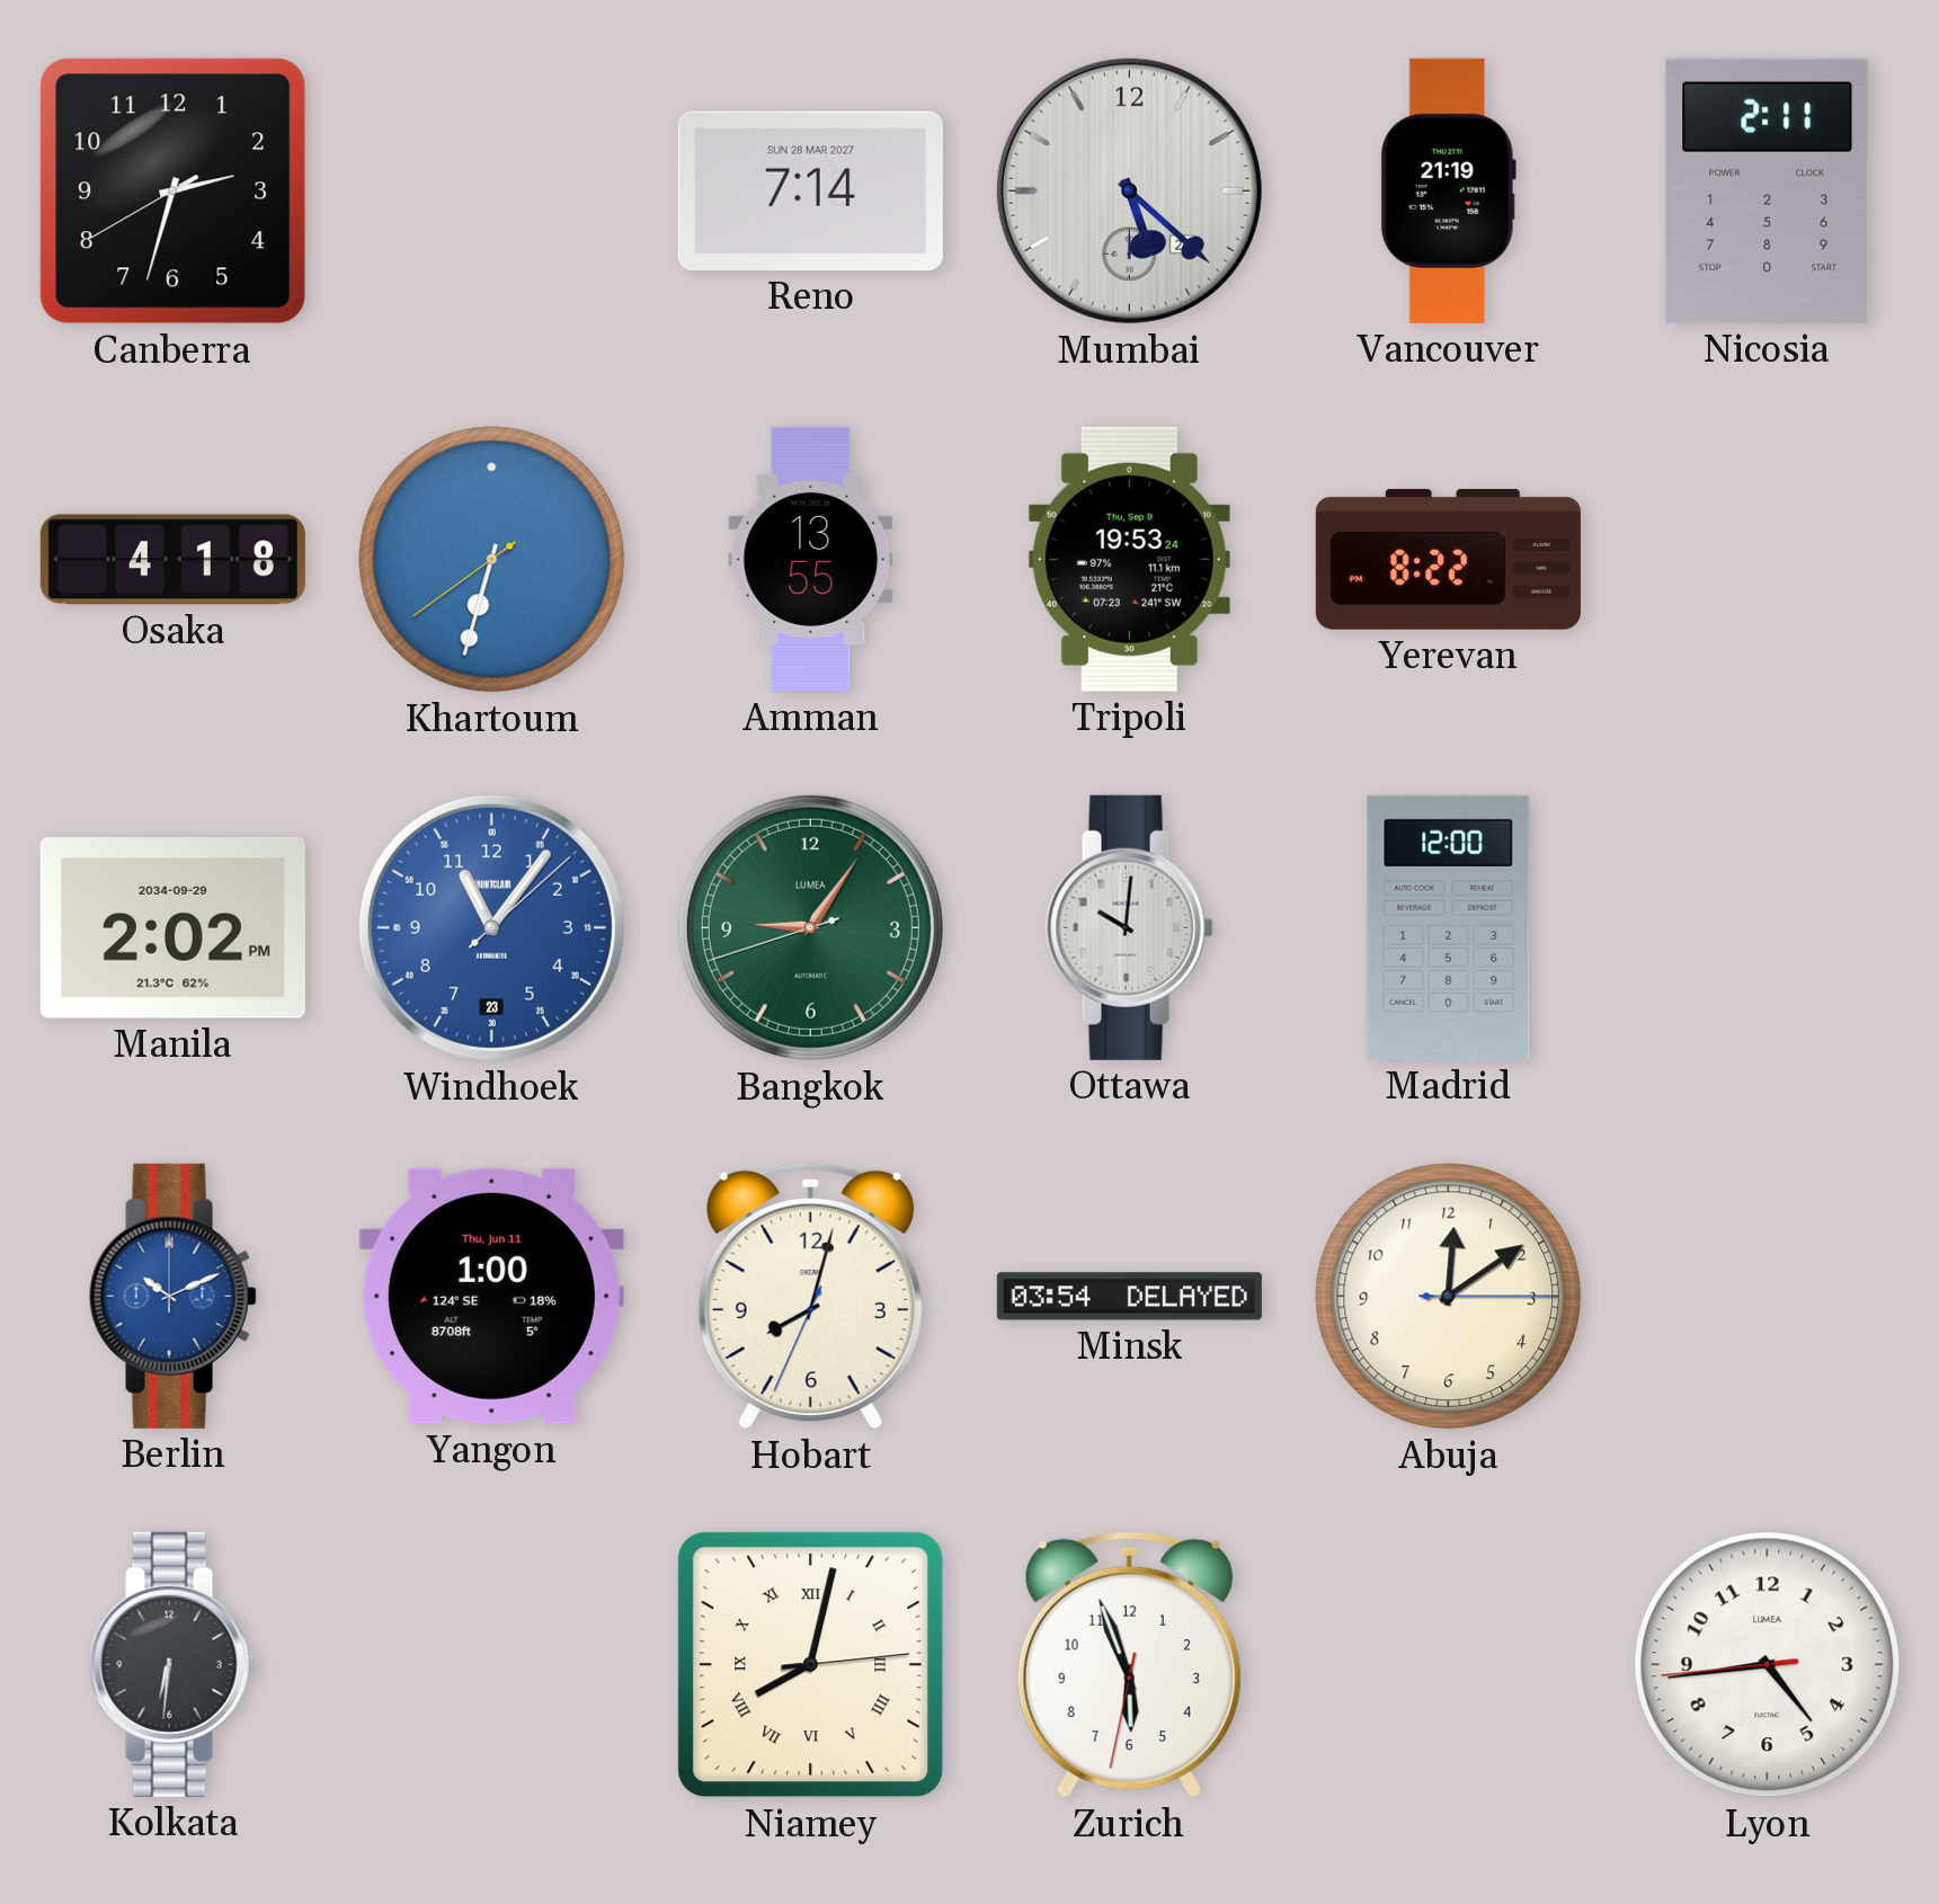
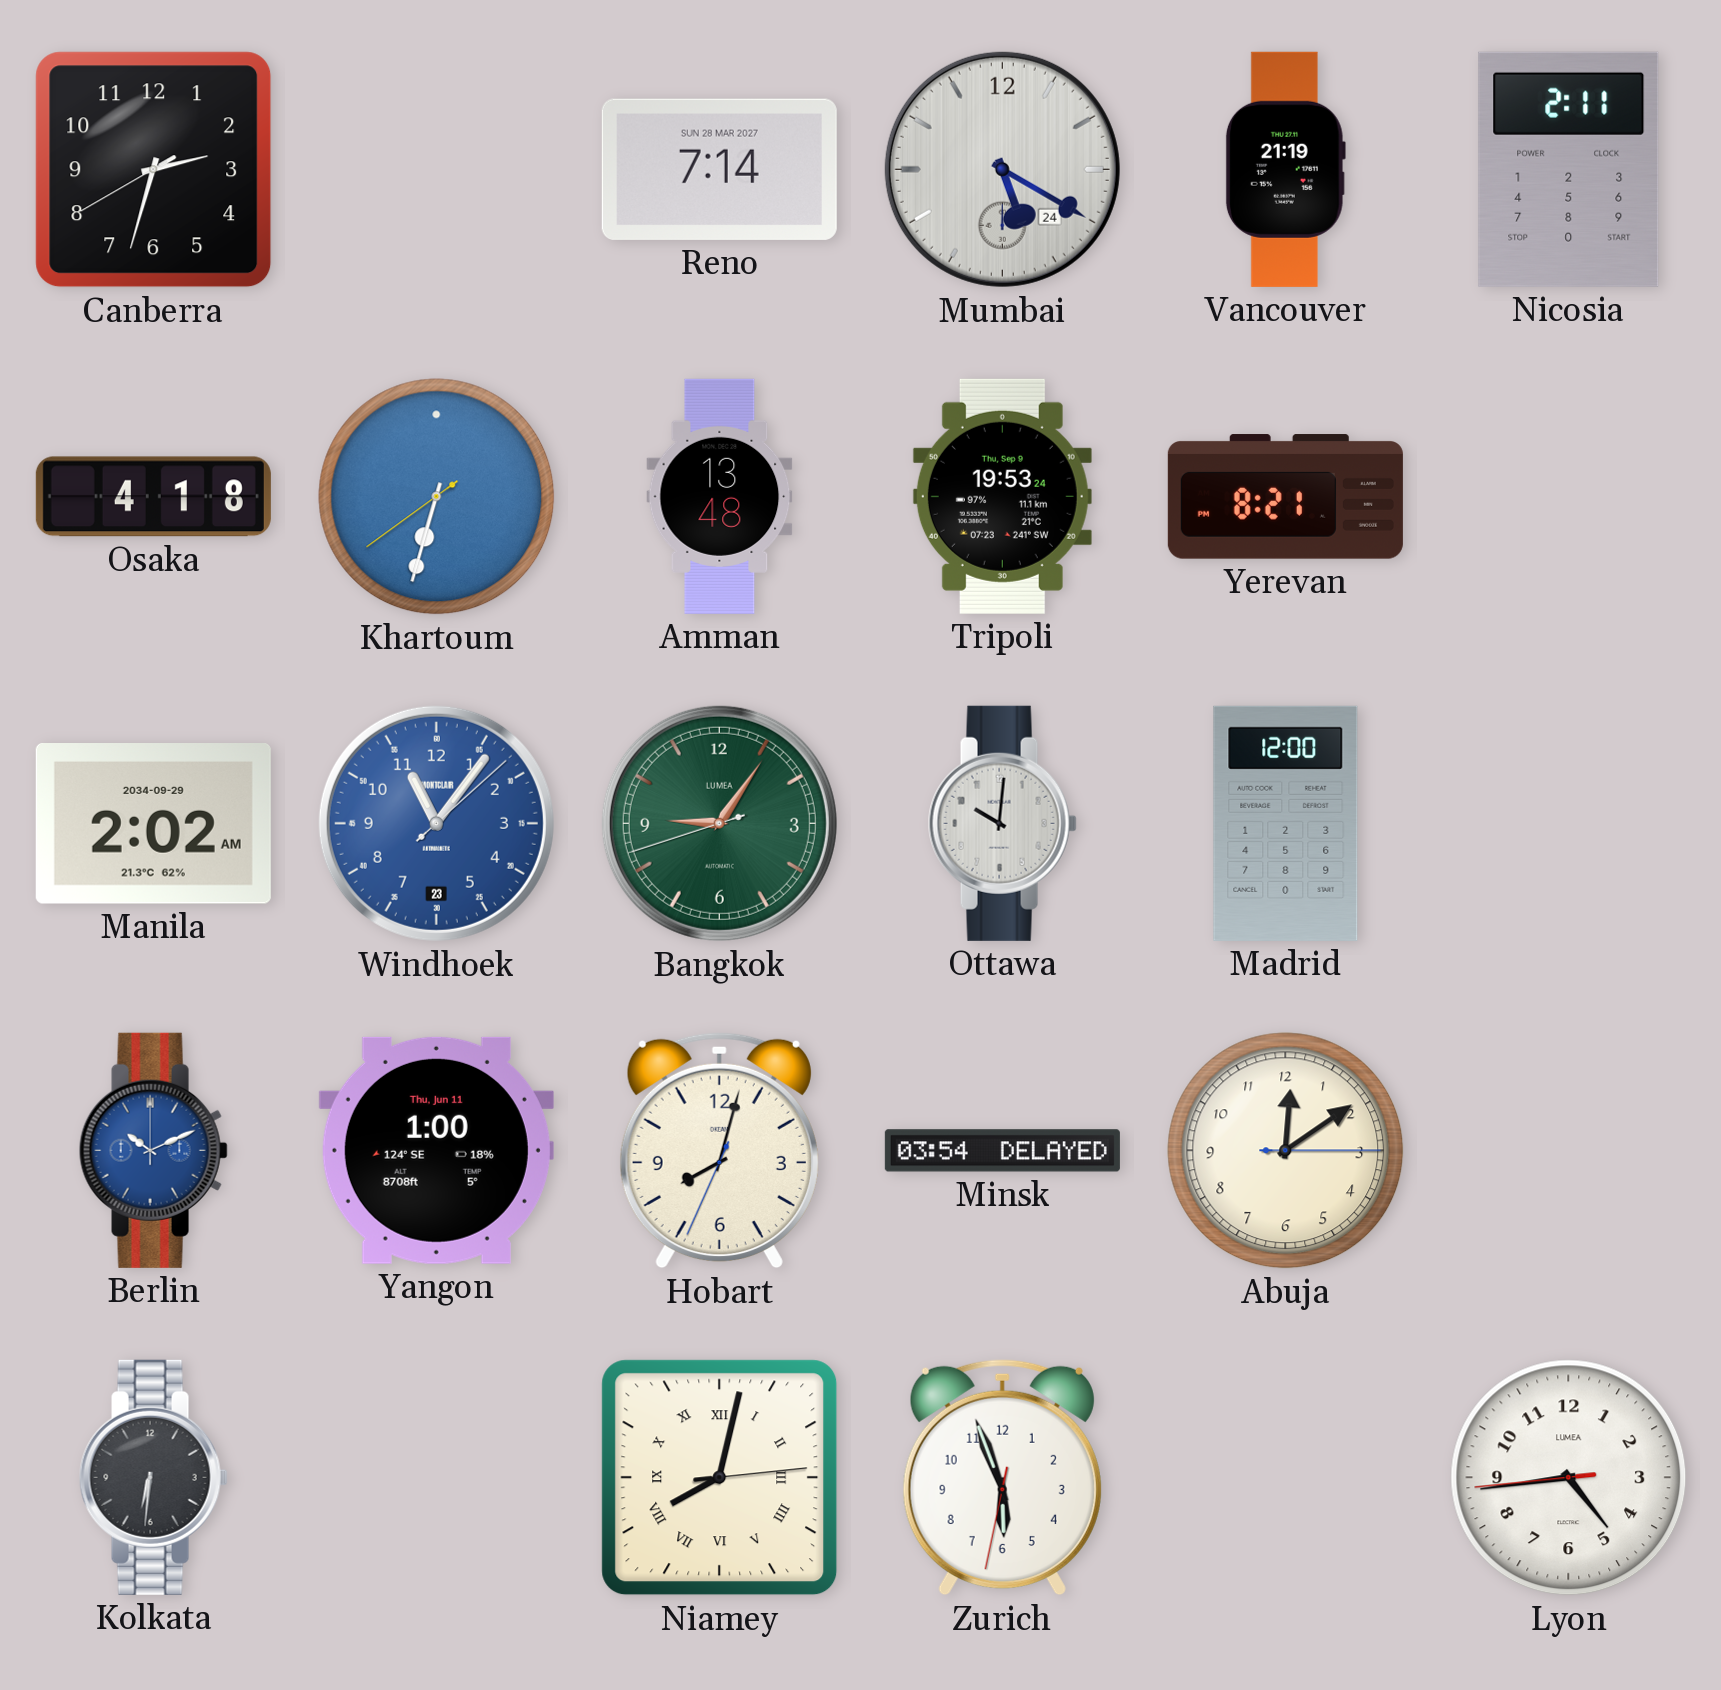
Mumbai: 5:22 -> 5:20 (1002, 169)
Amman: 13:55 -> 13:48 (720, 496)
Yerevan: 8:22 -> 8:21 (1285, 497)
Manila: 2:02 PM -> 2:02 AM (153, 824)
